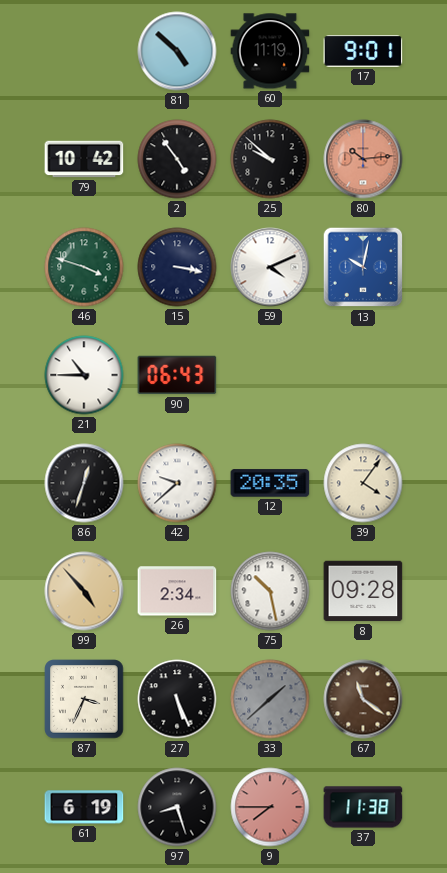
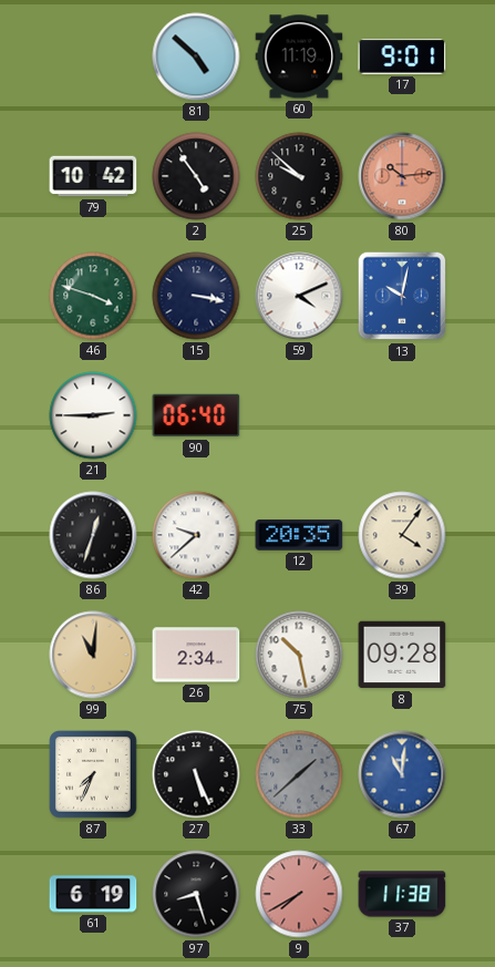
21: 10:45 -> 2:45 (93, 415)
90: 06:43 -> 06:40 (196, 415)
99: 4:53 -> 11:01 (93, 655)
87: 3:34 -> 7:34 (93, 774)
67: 11:21 -> 11:01 (402, 774)
67 dial: brown -> blue (402, 774)
9: 7:45 -> 7:40 (299, 894)
